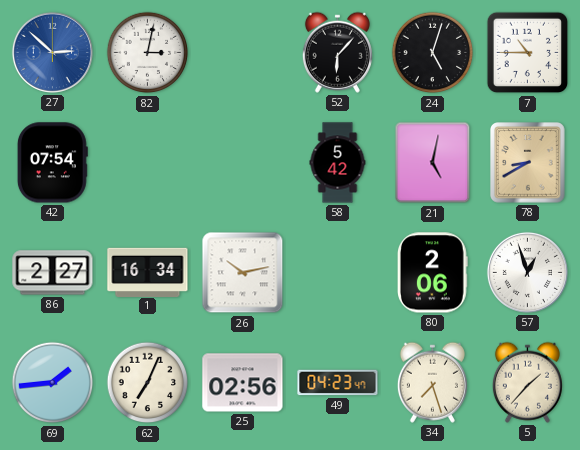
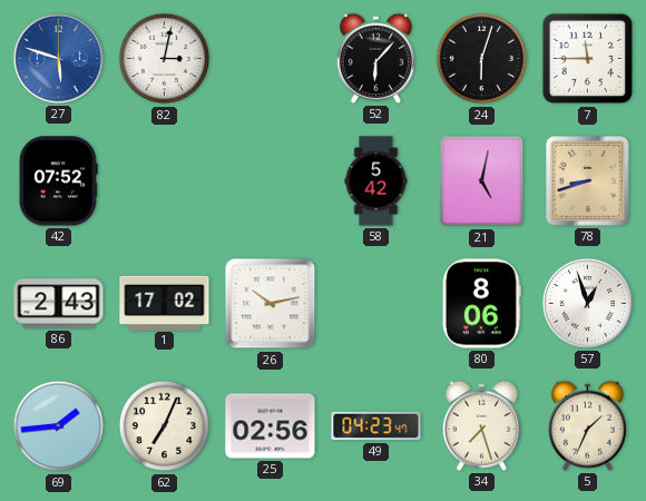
27: 2:52 -> 5:48 (58, 58)
24: 5:03 -> 6:03 (482, 59)
7: 10:45 -> 11:45 (588, 59)
42: 07:54 -> 07:52 (58, 181)
78: 8:40 -> 8:42 (588, 181)
86: 2:27 -> 2:43 (59, 304)
1: 16:34 -> 17:02 (165, 303)
80: 2:06 -> 8:06 (482, 304)
5: 1:37 -> 1:34 (587, 425)
